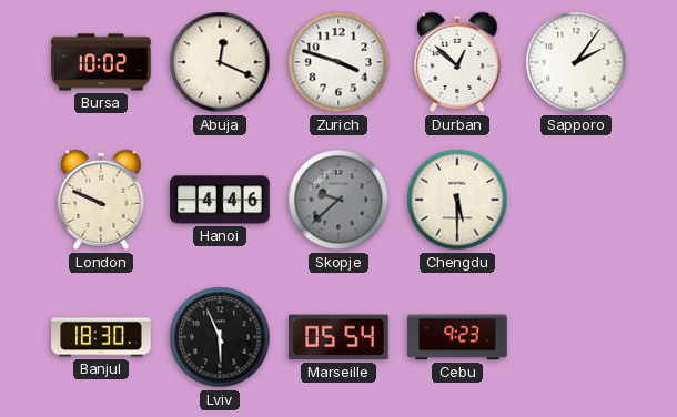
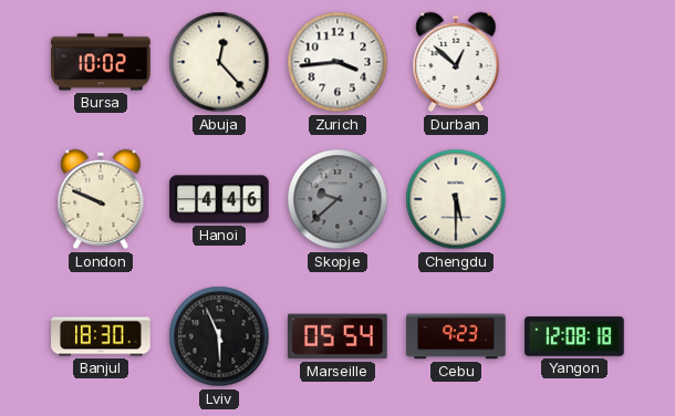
Abuja: 12:19 -> 12:23 (219, 62)
Zurich: 3:48 -> 3:44 (337, 62)
Sapporo: 2:06 -> none (576, 62)
Yangon: none -> 12:08 (574, 336)
